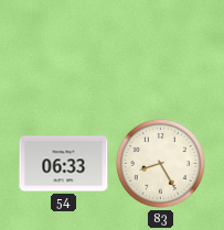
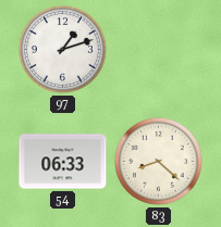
97: none -> 1:12 (62, 49)
83: 8:25 -> 8:22 (158, 161)
